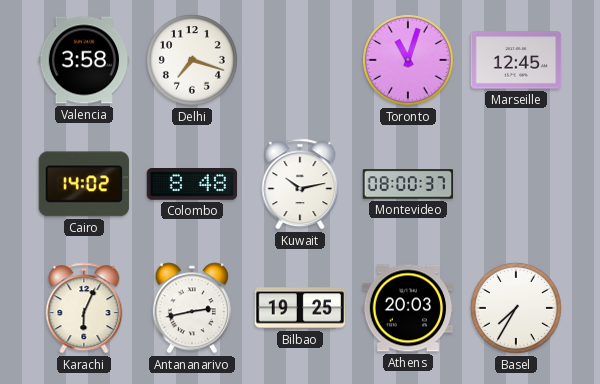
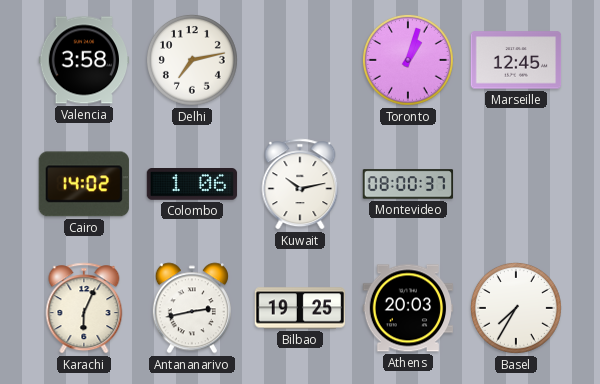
Delhi: 7:18 -> 7:13 (192, 60)
Toronto: 11:03 -> 1:03 (408, 60)
Colombo: 8:48 -> 1:06 (192, 185)
